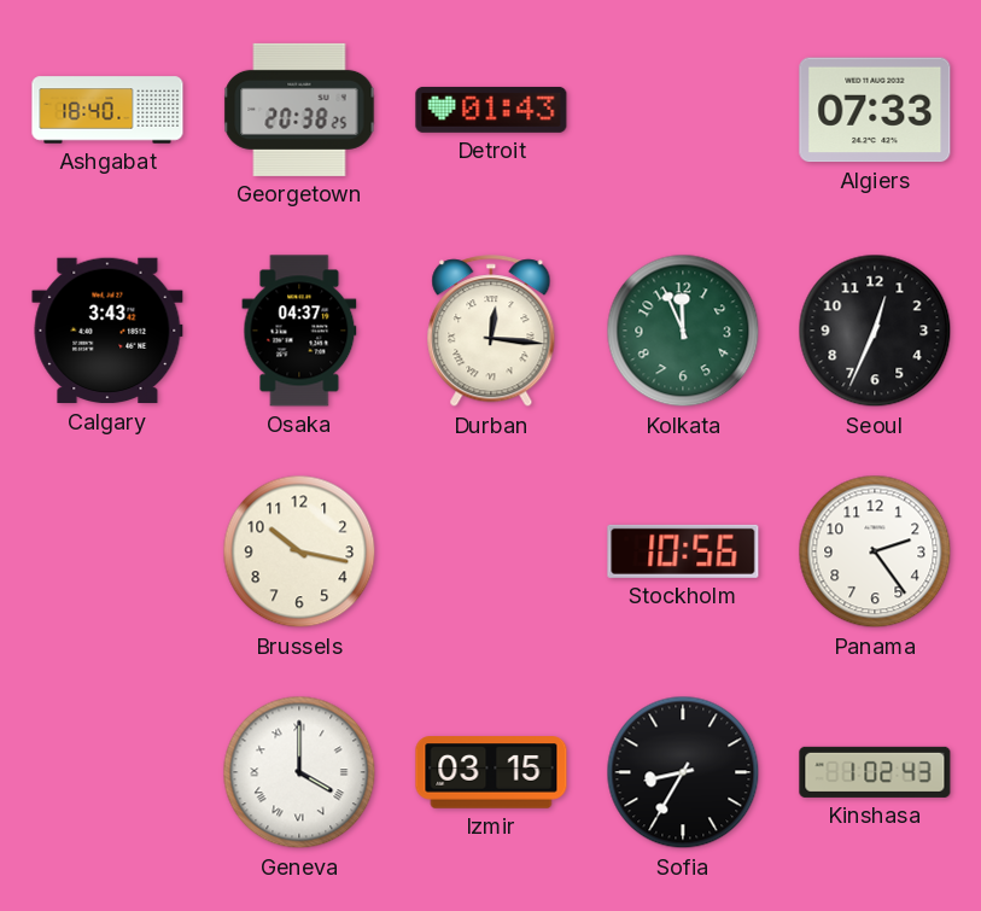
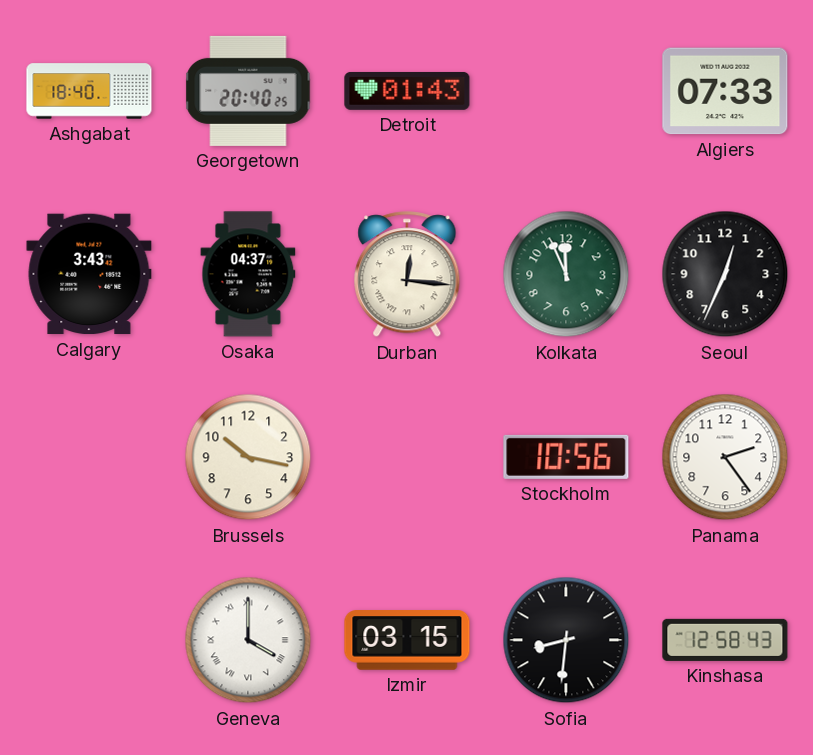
Georgetown: 20:38 -> 20:40 (248, 91)
Sofia: 8:35 -> 8:31 (566, 640)
Kinshasa: 1:02 -> 12:58 (725, 640)
